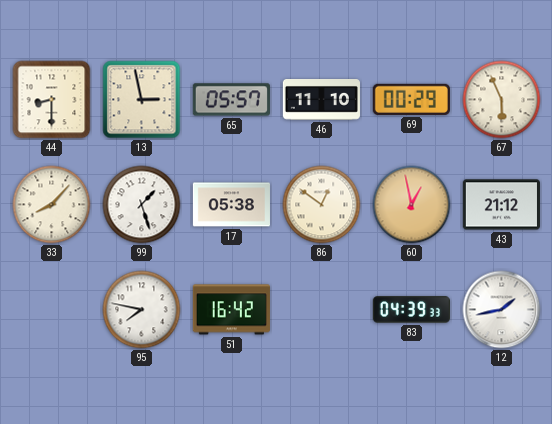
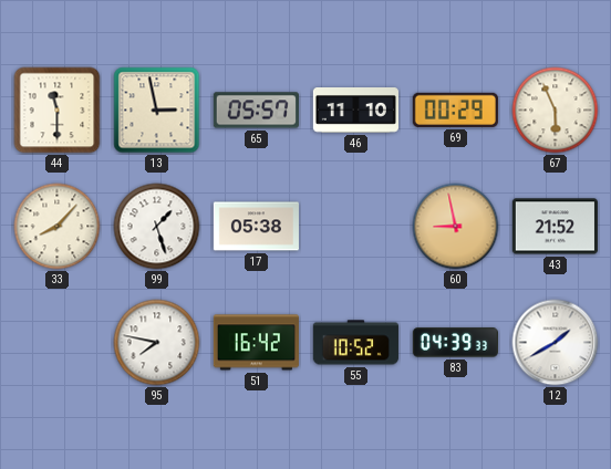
44: 8:30 -> 11:30 (58, 111)
86: 12:51 -> none (322, 205)
60: 12:58 -> 8:58 (456, 227)
43: 21:12 -> 21:52 (555, 227)
55: none -> 10:52 (355, 343)
12: 1:43 -> 1:40 (556, 343)
